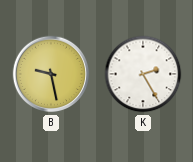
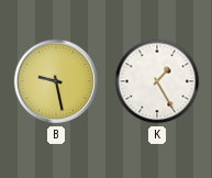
K: 2:25 -> 1:25 (157, 81)
